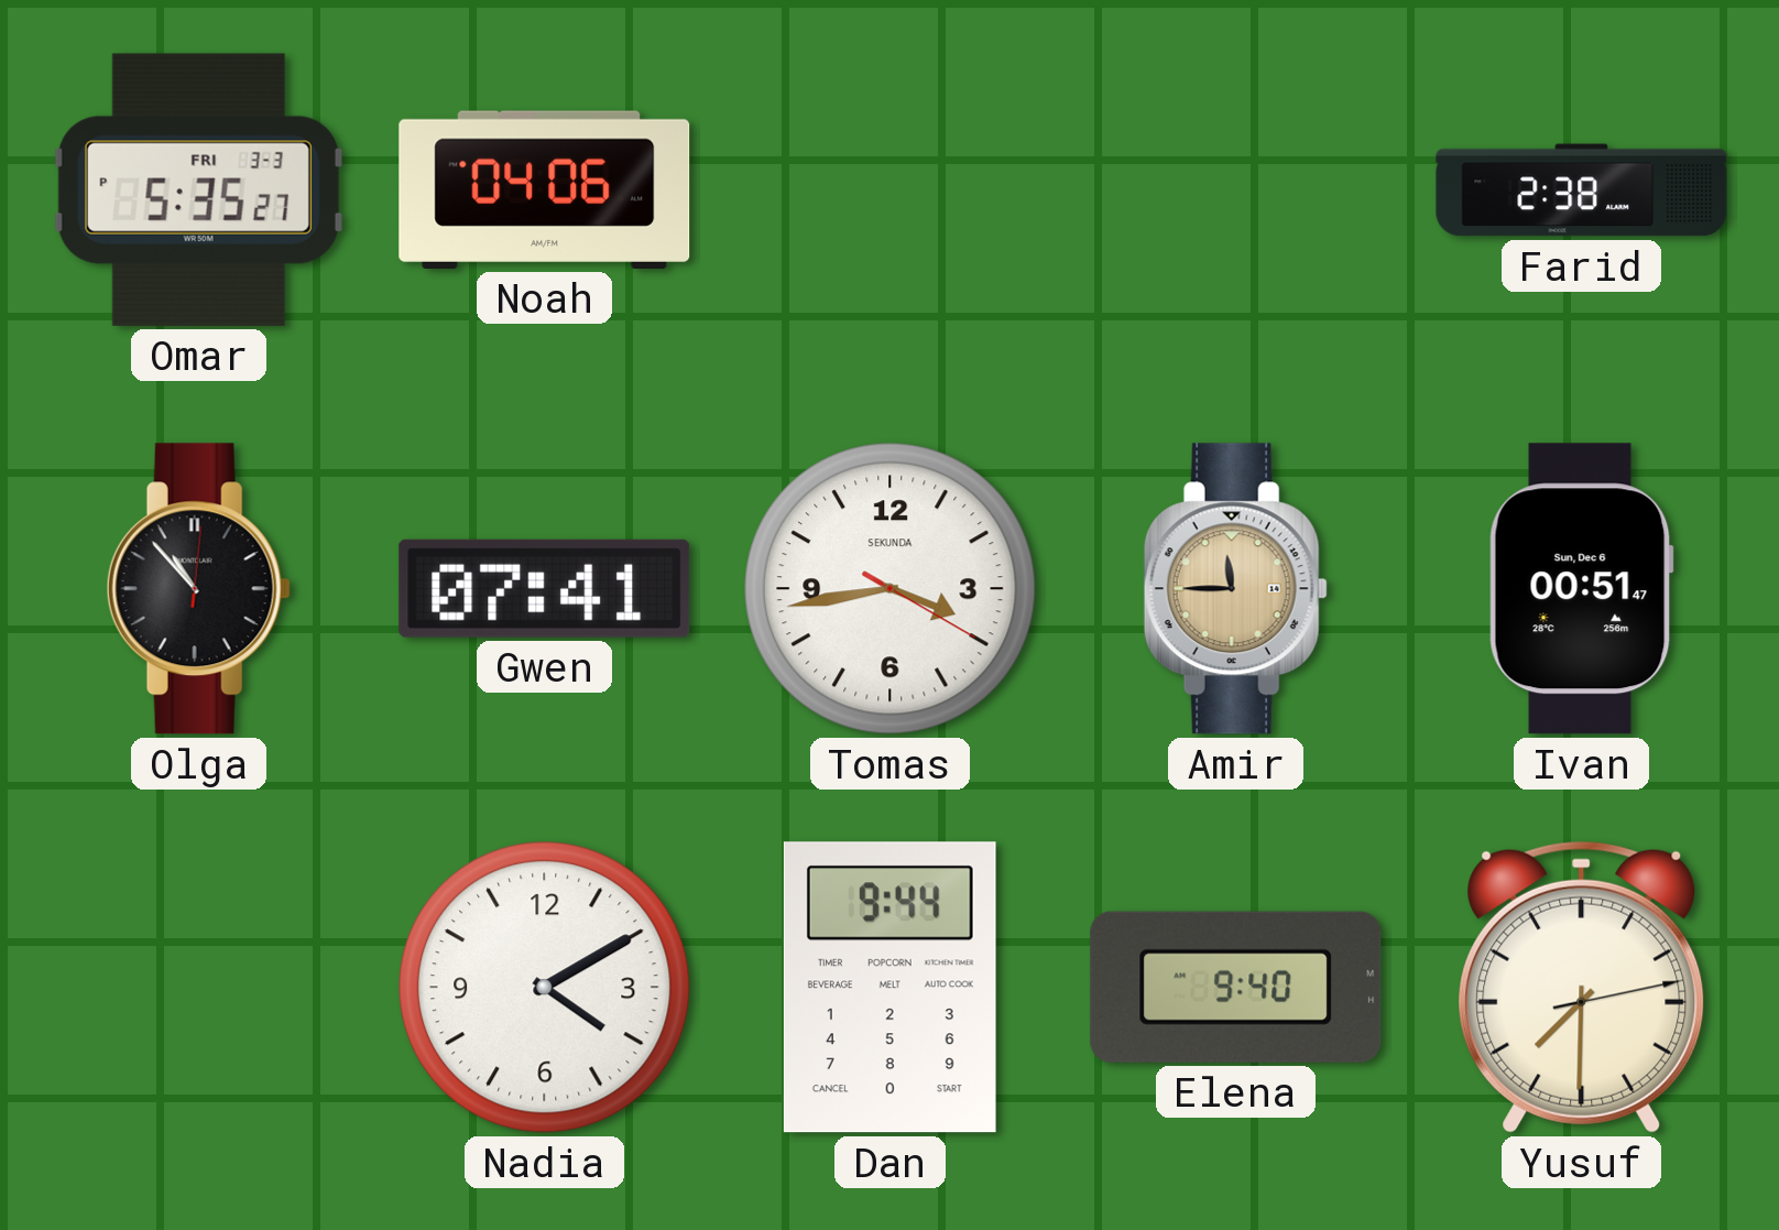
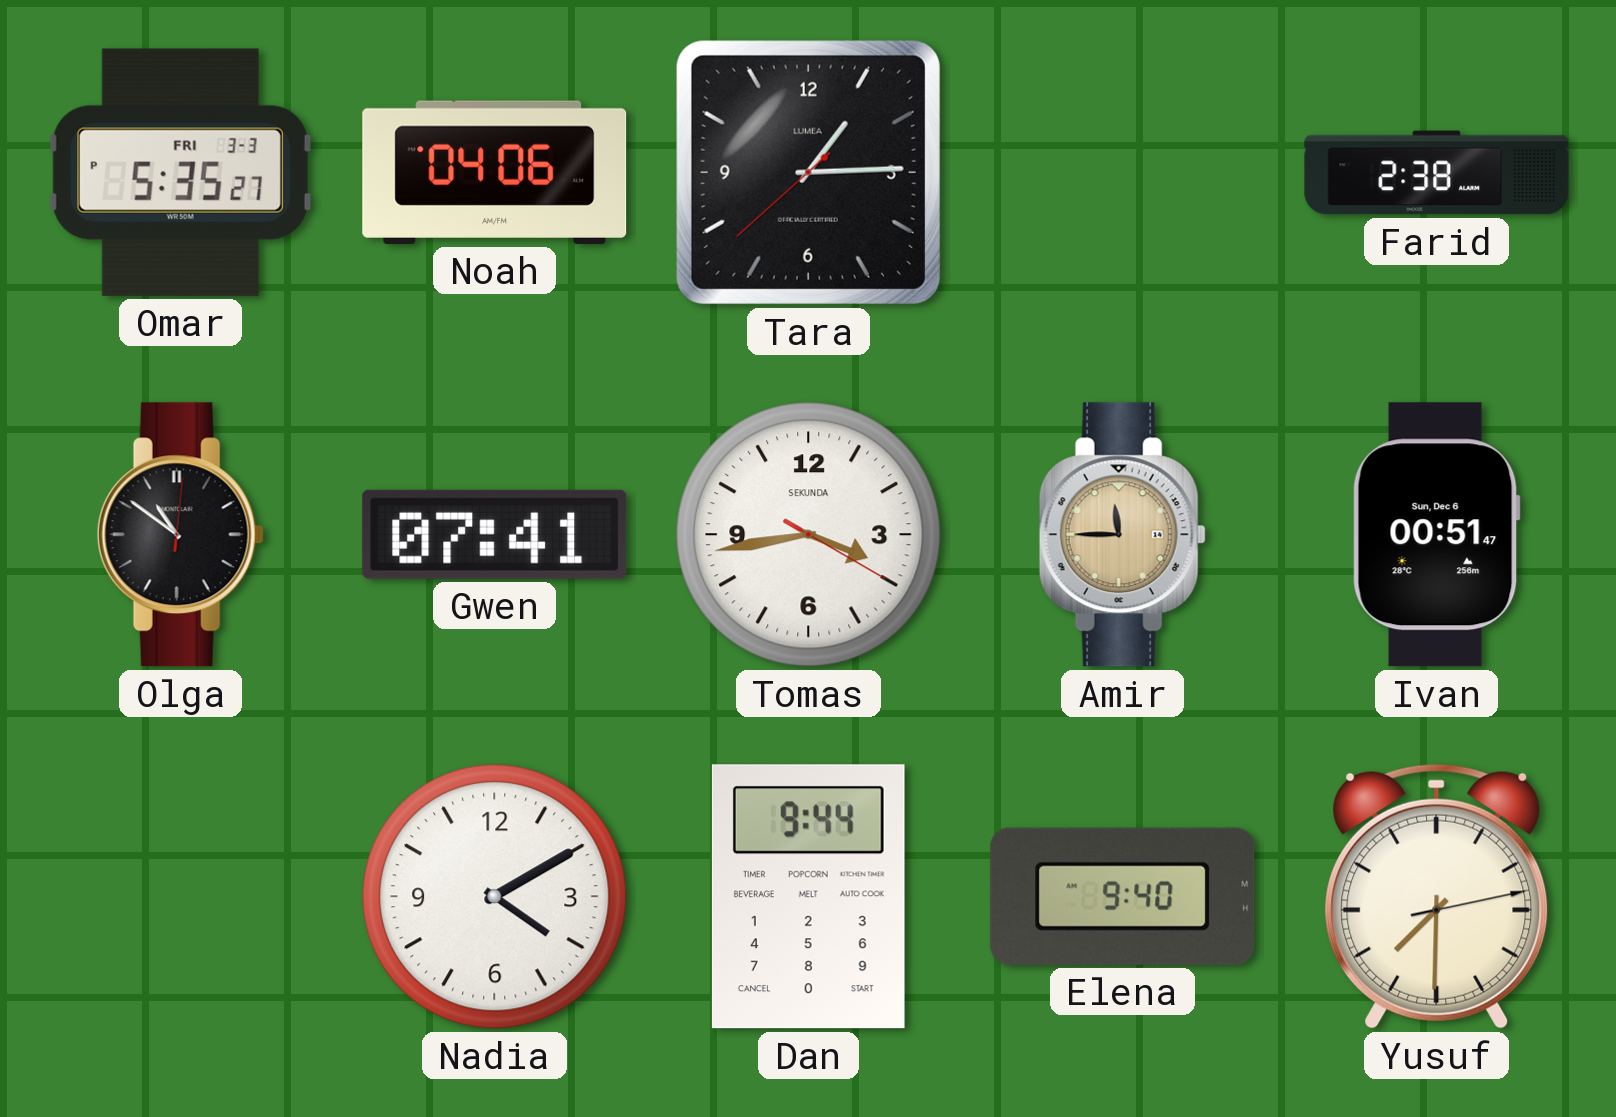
Tara: none -> 1:14 (808, 172)
Olga: 10:53 -> 10:51 (180, 535)
